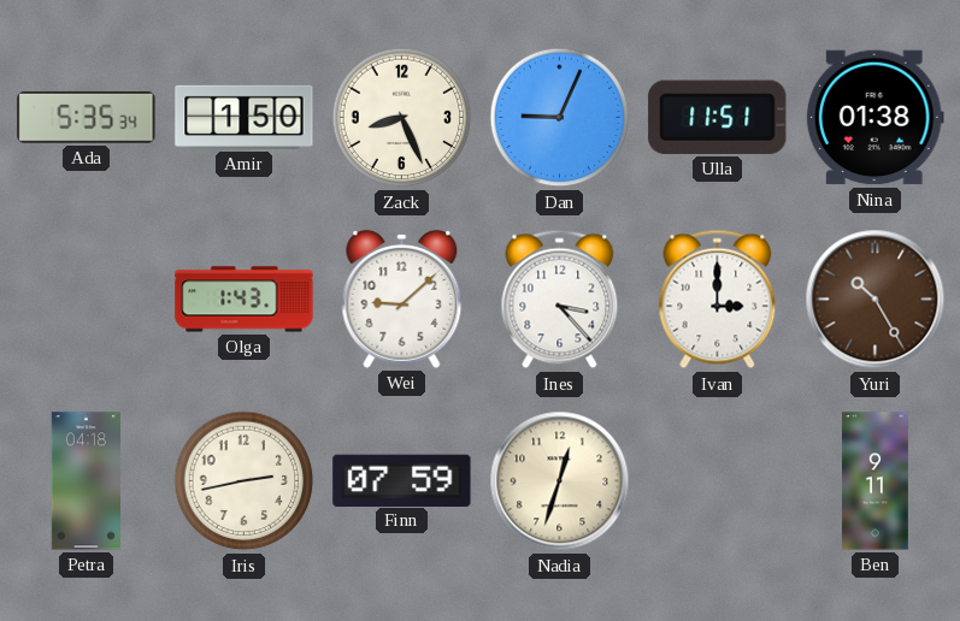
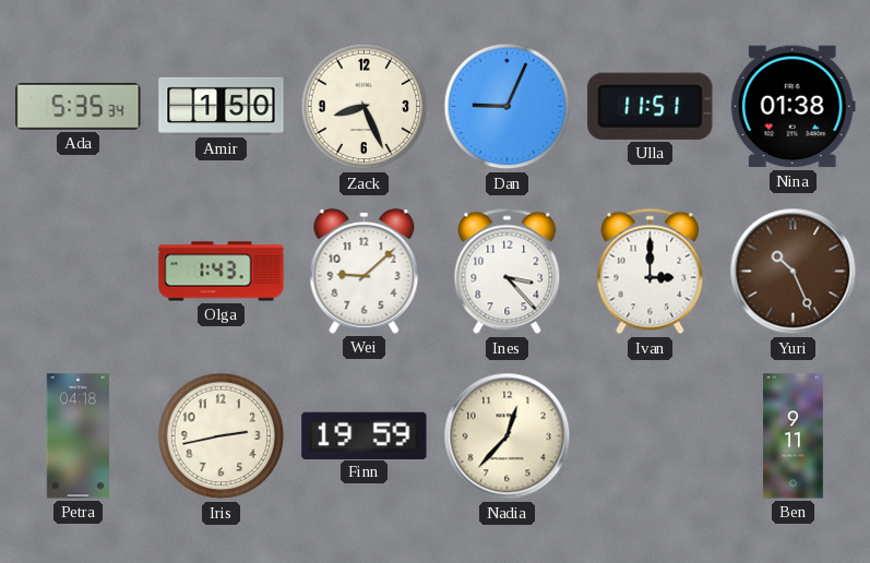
Yuri: 10:25 -> 10:26 (794, 272)
Finn: 07:59 -> 19:59 (365, 435)
Nadia: 12:33 -> 12:37 (508, 436)
